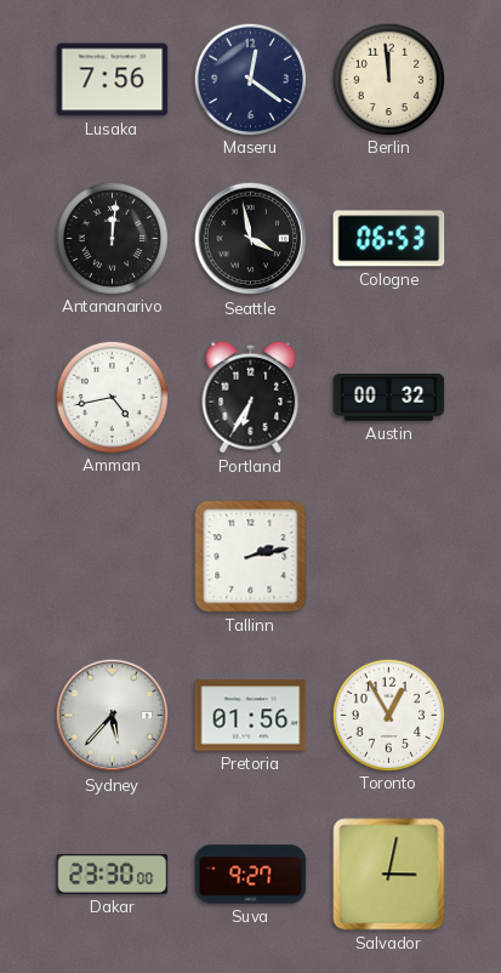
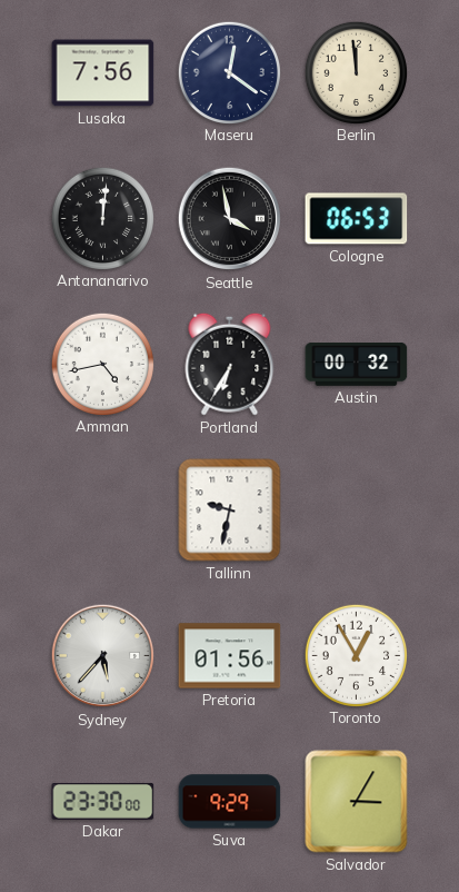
Tallinn: 2:13 -> 9:32 (230, 511)
Suva: 9:27 -> 9:29 (230, 802)
Salvador: 3:02 -> 3:05 (357, 802)
